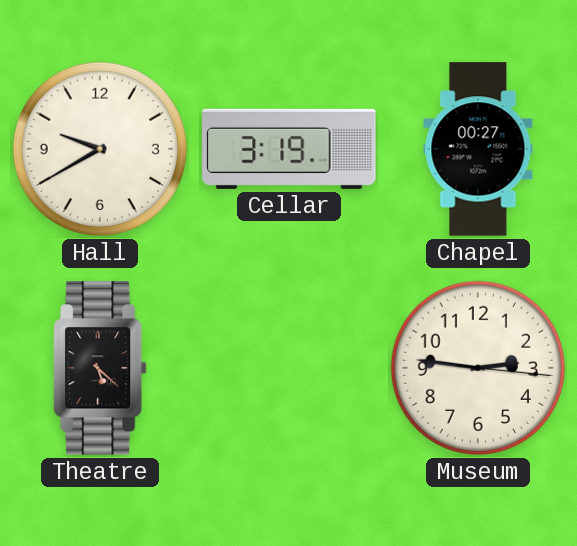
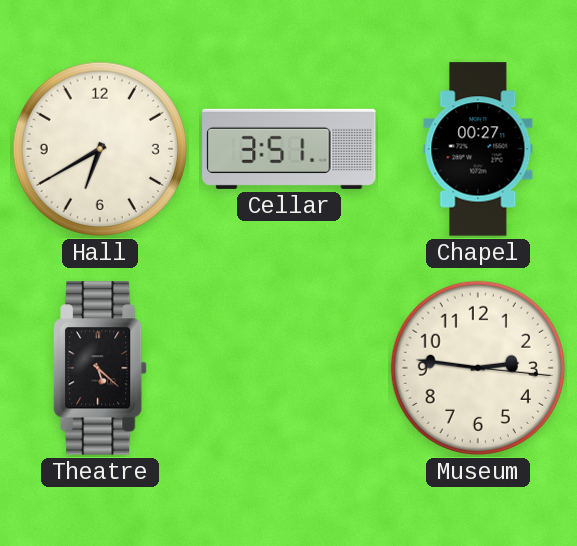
Hall: 9:40 -> 6:40 (100, 149)
Cellar: 3:19 -> 3:51 (289, 149)
